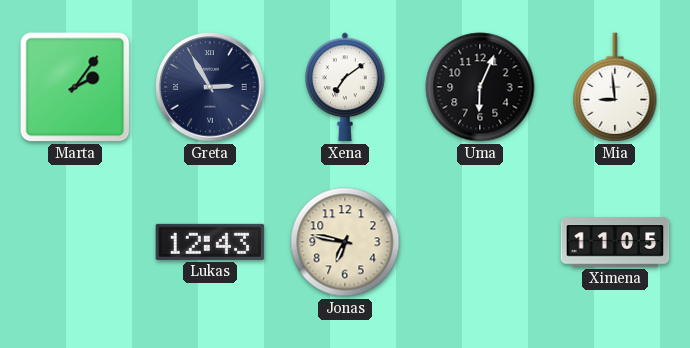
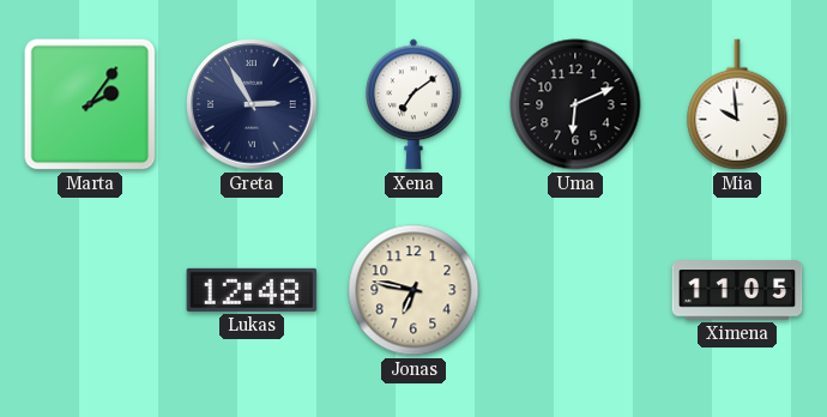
Uma: 6:04 -> 6:11 (575, 104)
Mia: 8:59 -> 9:59 (737, 104)
Lukas: 12:43 -> 12:48 (252, 290)
